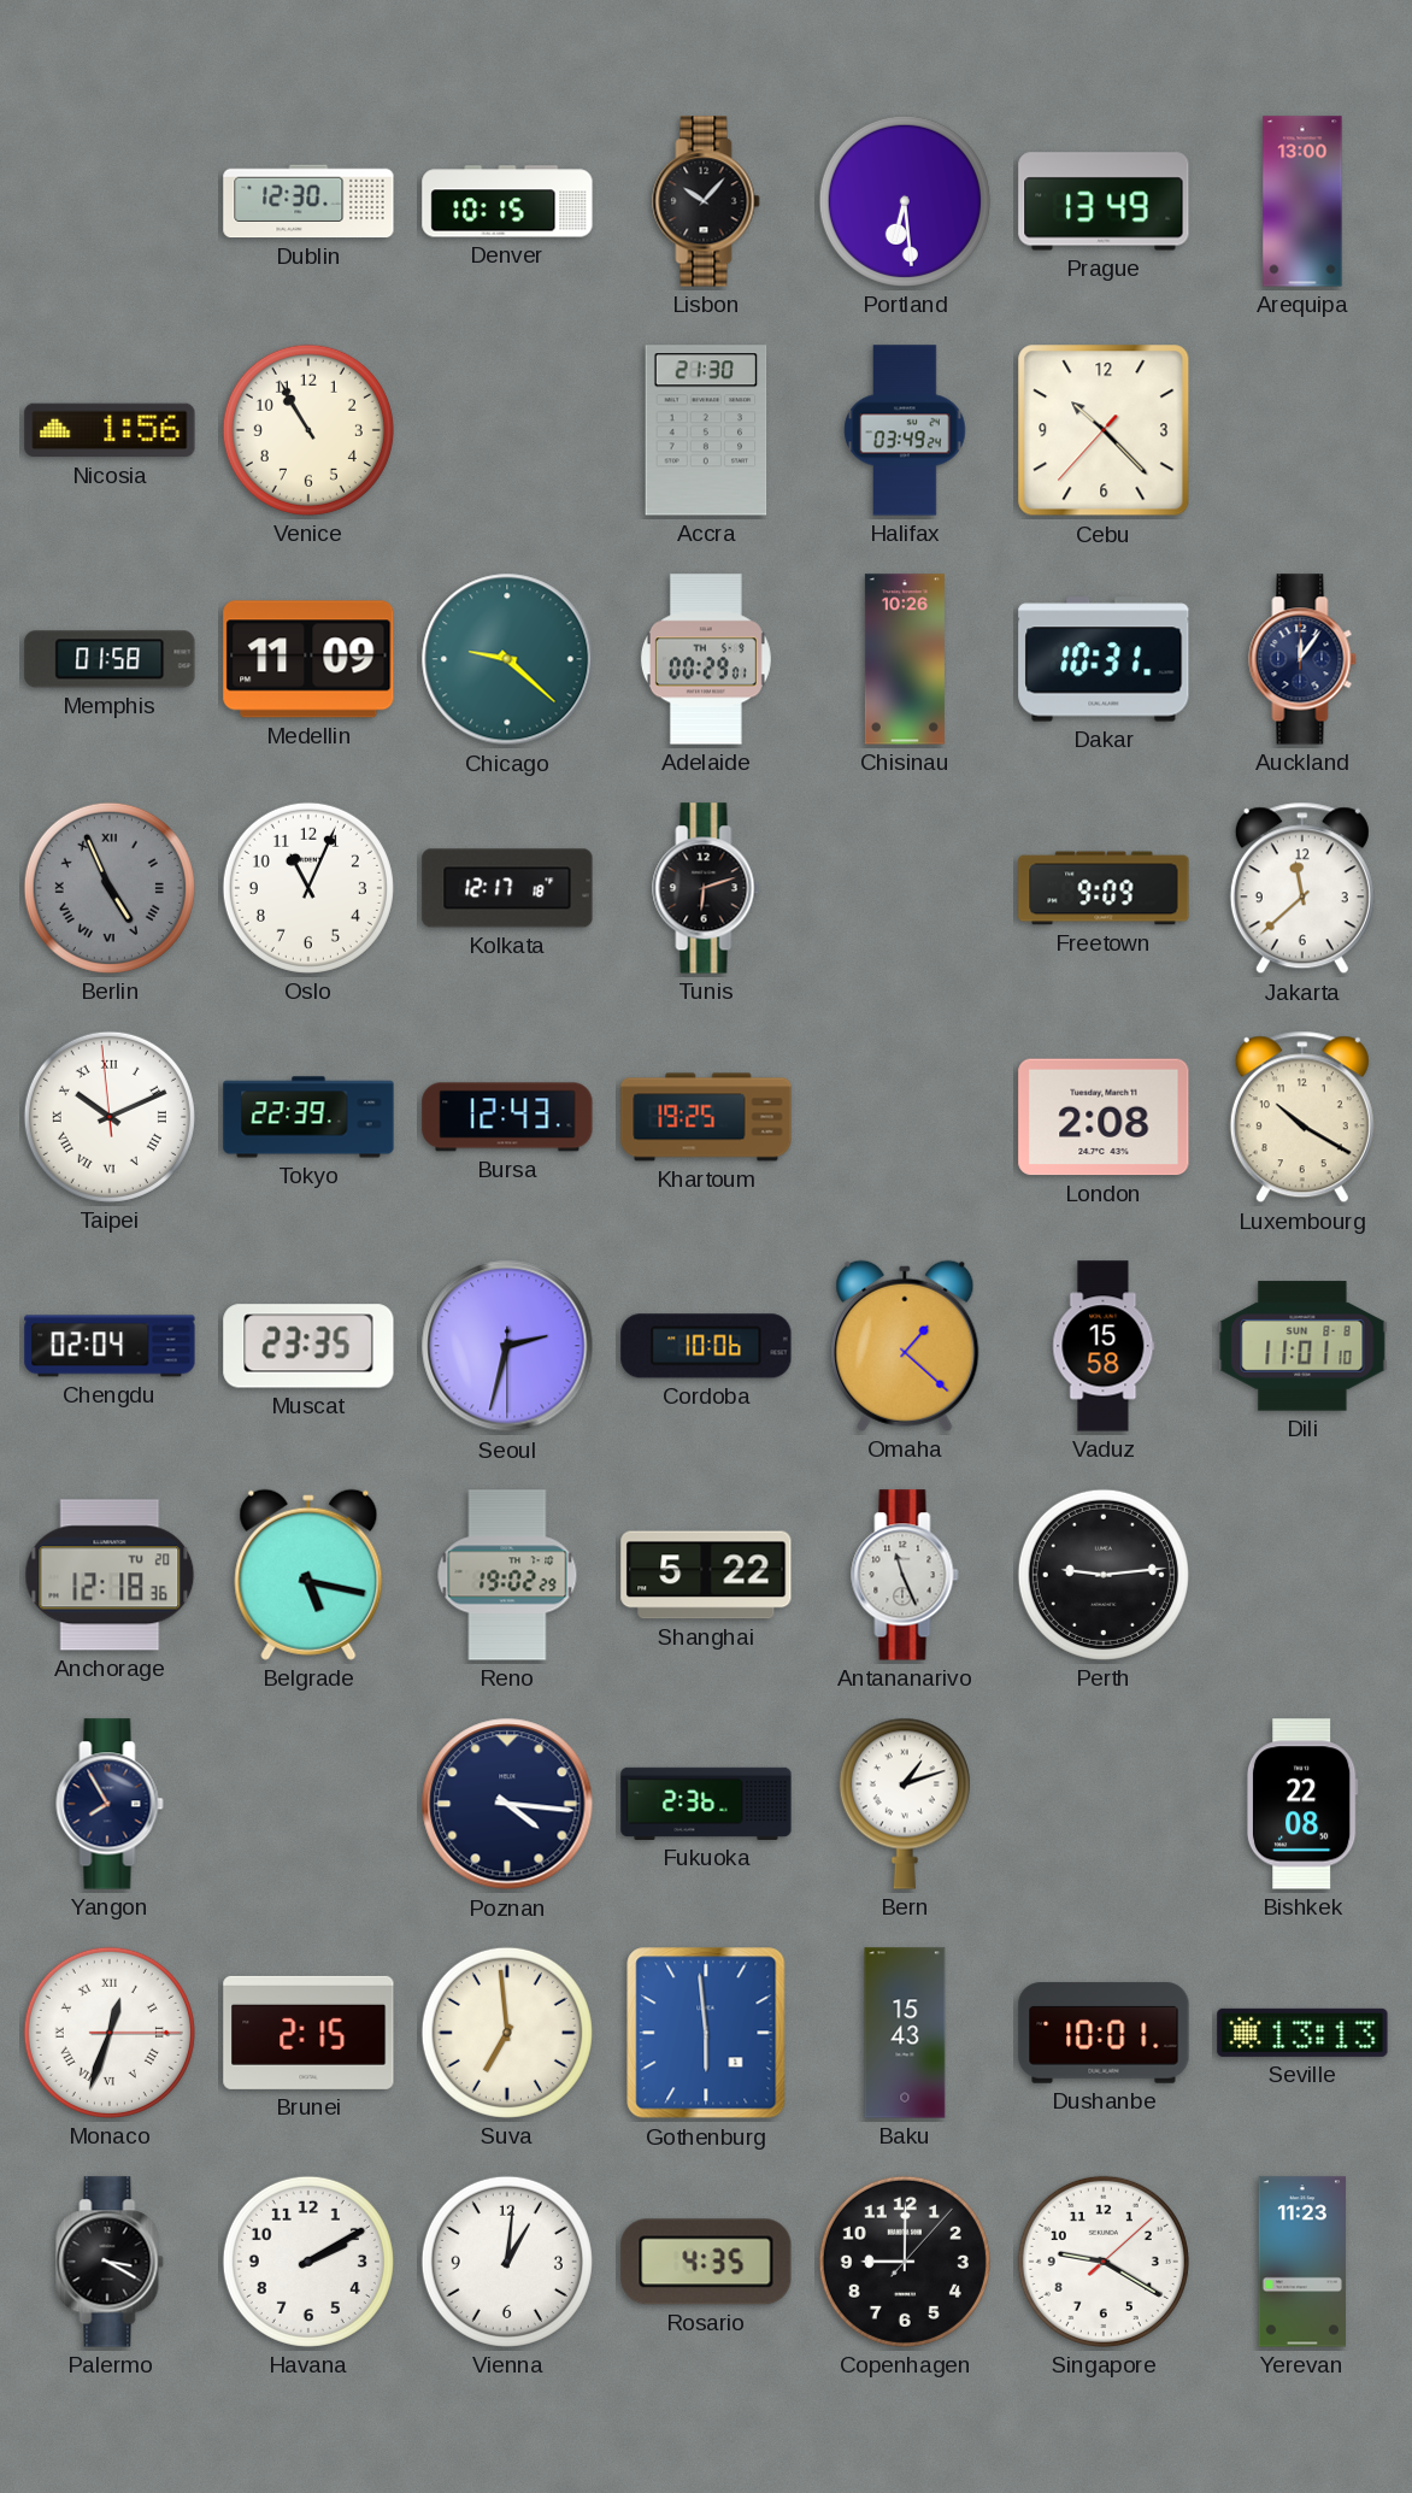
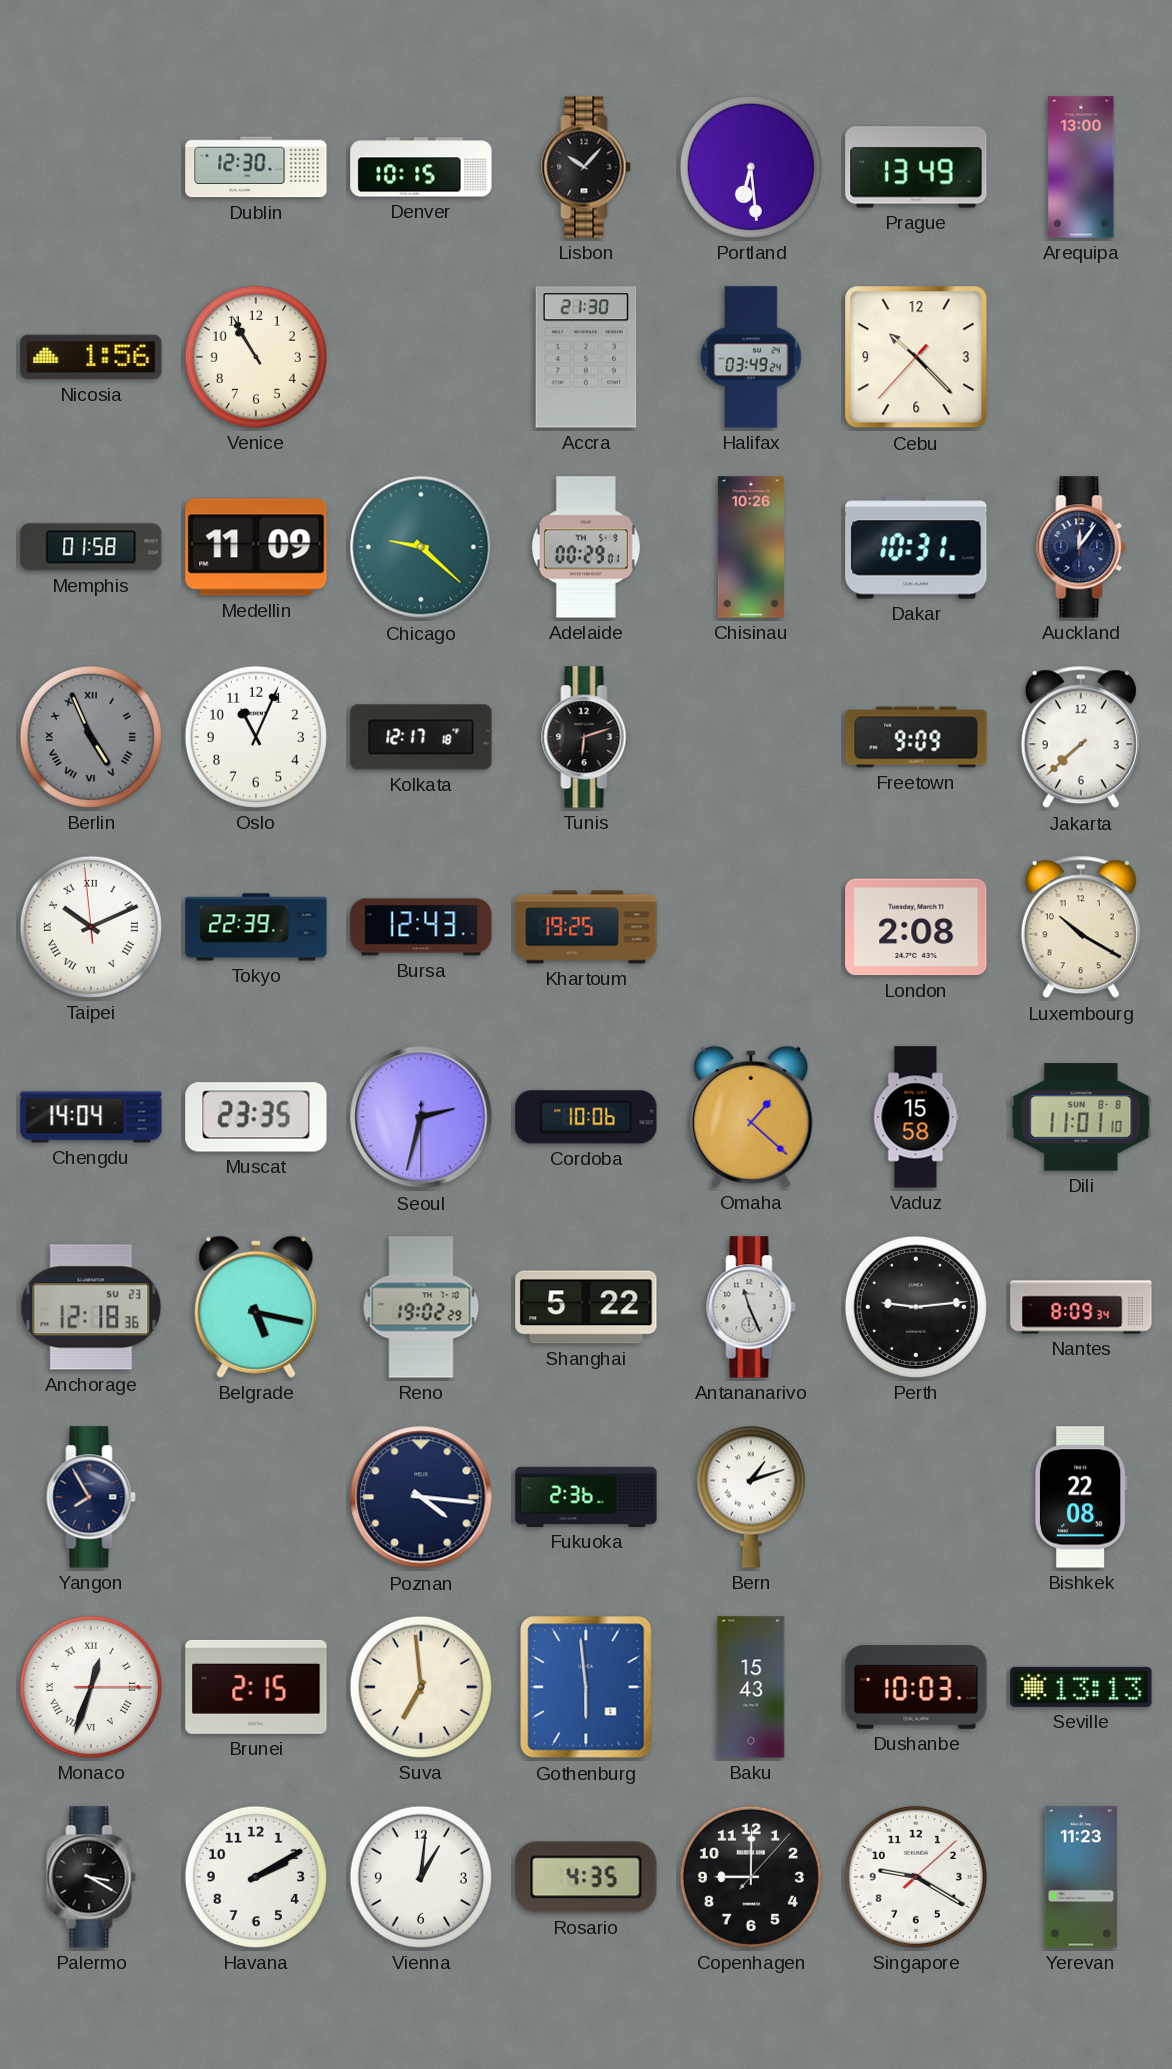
Jakarta: 11:38 -> 7:38 (1081, 737)
Chengdu: 02:04 -> 14:04 (91, 1117)
Anchorage date: TU 20 -> SU 23 (91, 1307)
Nantes: none -> 8:09 (1081, 1307)
Dushanbe: 10:01 -> 10:03 (916, 1687)
